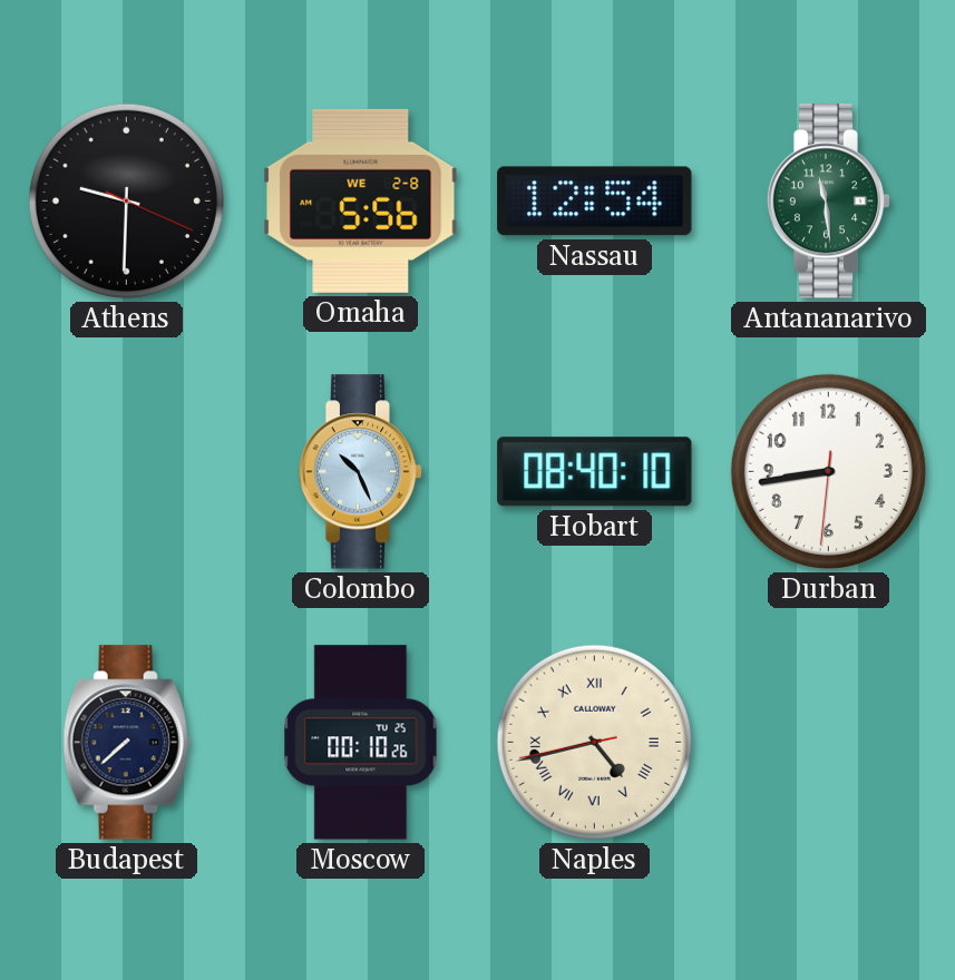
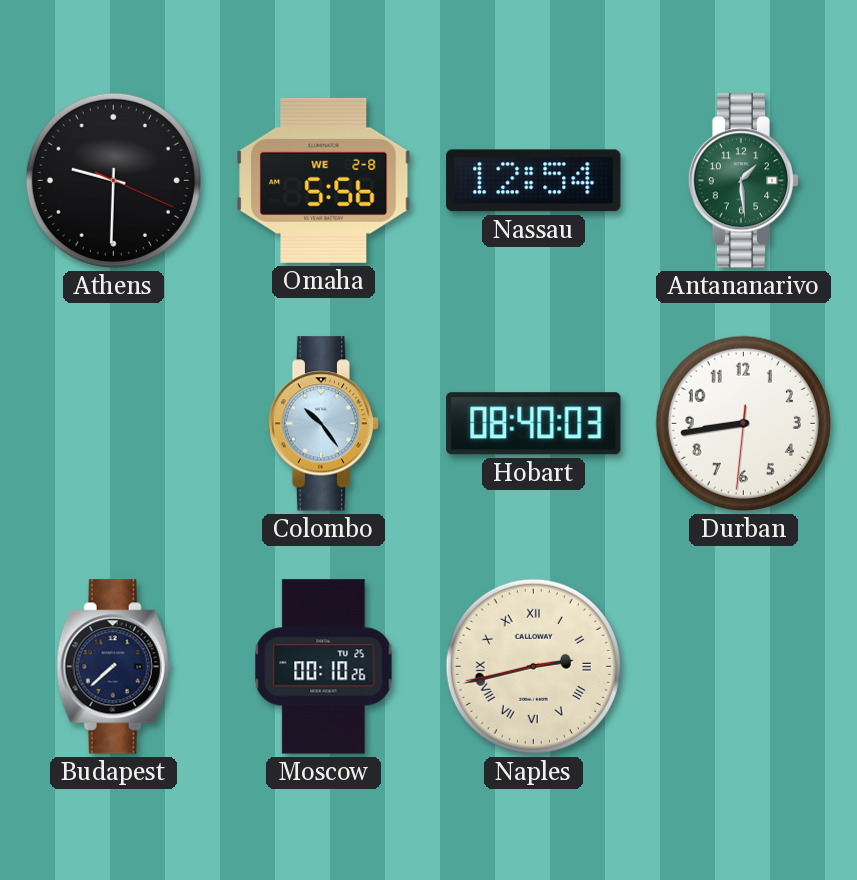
Antananarivo: 11:29 -> 1:29 (744, 181)
Colombo: 10:26 -> 10:24 (324, 424)
Hobart: 08:40:10 -> 08:40:03 (534, 424)
Naples: 4:42 -> 2:42 (533, 666)
